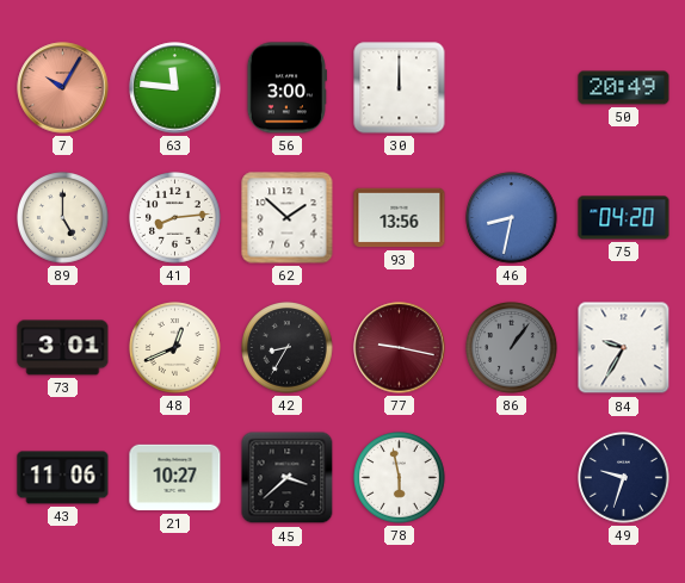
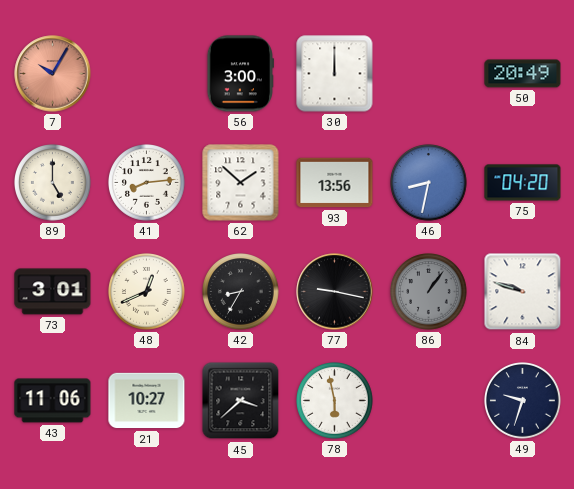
63: 11:46 -> none (175, 88)
77 dial: burgundy -> black (335, 292)
84: 9:35 -> 9:48 (523, 292)
